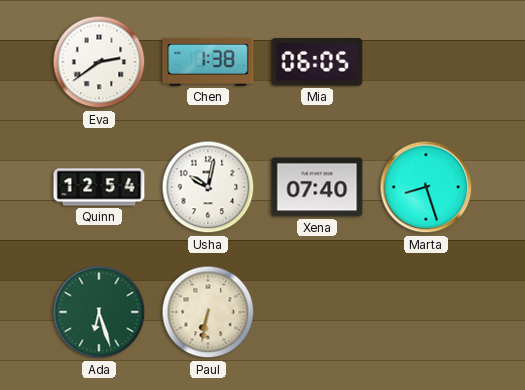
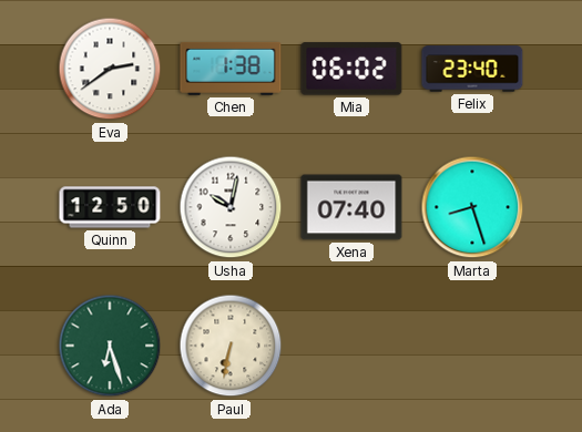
Mia: 06:05 -> 06:02 (351, 69)
Felix: none -> 23:40 (472, 69)
Quinn: 12:54 -> 12:50 (110, 207)
